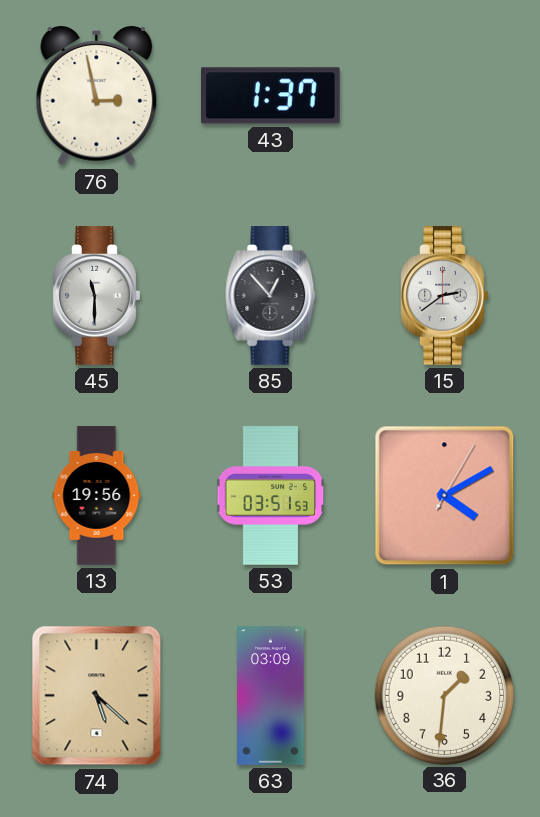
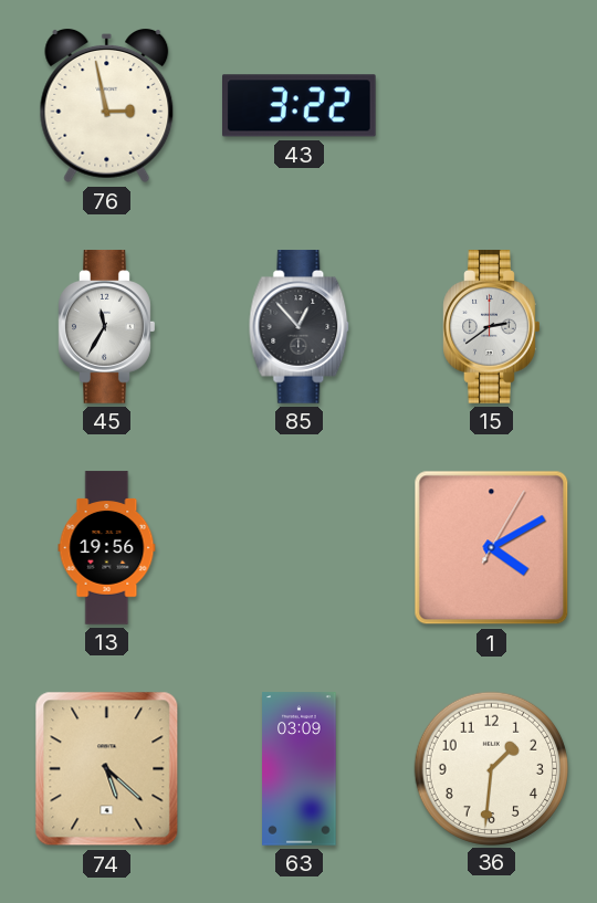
43: 1:37 -> 3:22 (300, 106)
45: 11:30 -> 11:35 (107, 327)
53: 03:51 -> none (271, 496)
